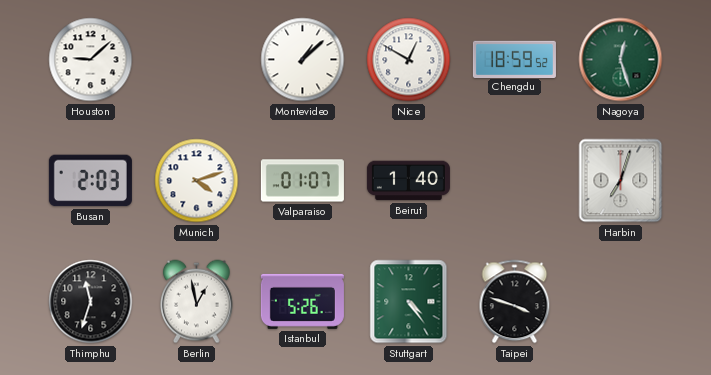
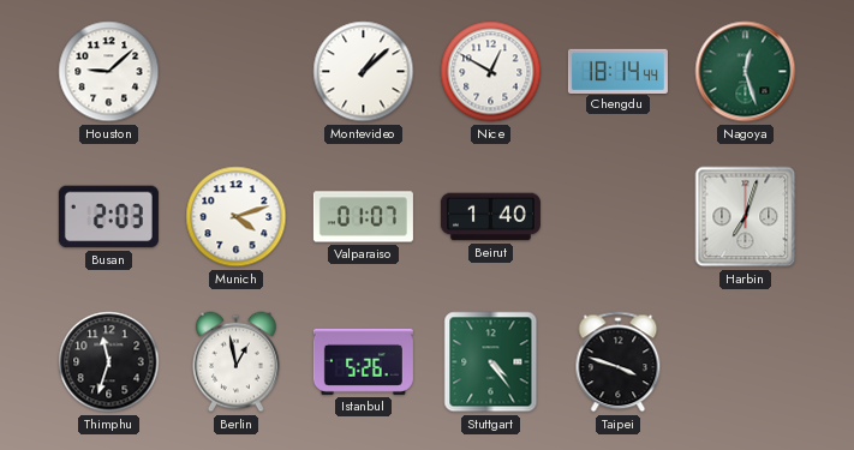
Chengdu: 18:59 -> 18:14 (617, 71)
